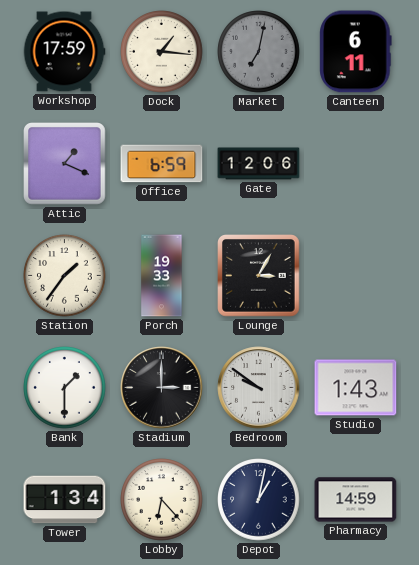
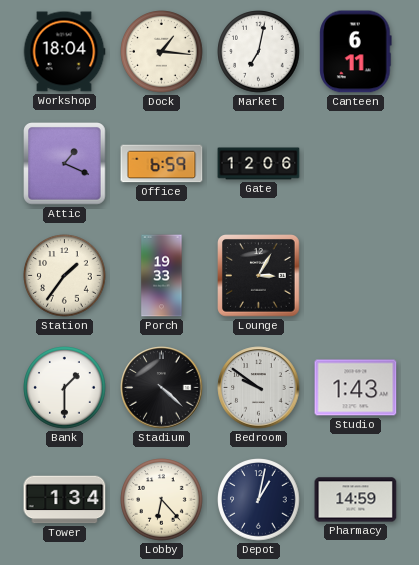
Workshop: 17:59 -> 18:04 (64, 52)
Market dial: grey -> white (259, 52)
Stadium: 3:00 -> 4:22 (162, 388)
